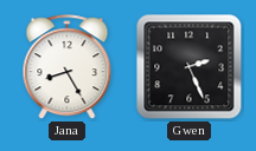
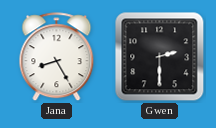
Gwen: 2:26 -> 2:30 (160, 57)
